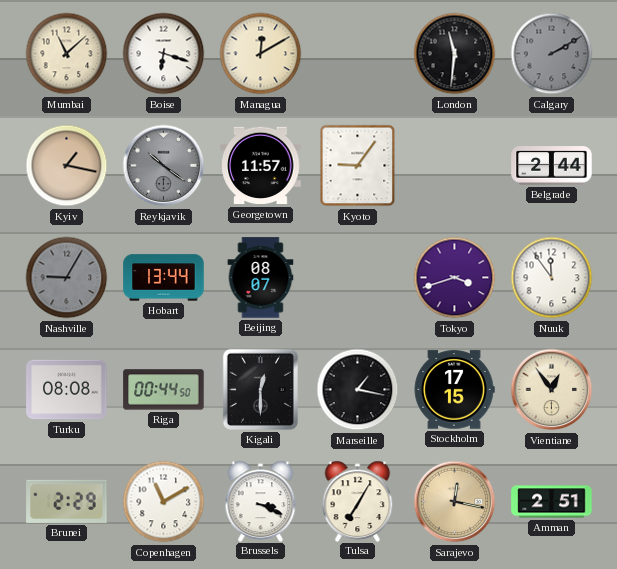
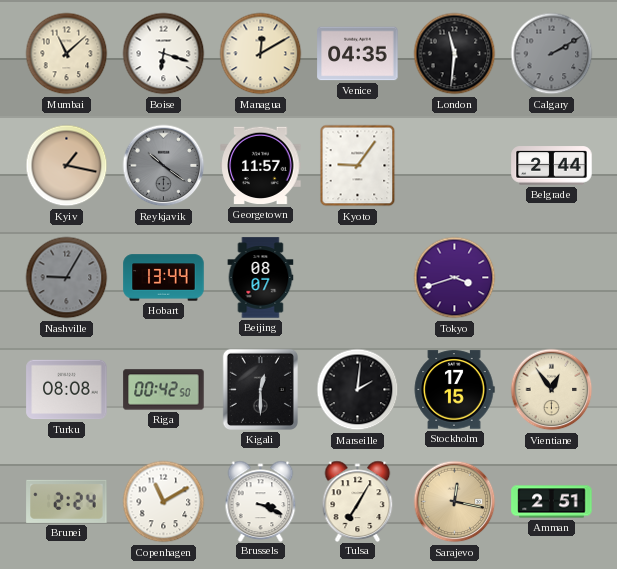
Venice: none -> 04:35 (358, 54)
Nuuk: 11:54 -> none (552, 278)
Riga: 00:44 -> 00:42 (164, 390)
Marseille: 1:17 -> 2:01 (358, 390)
Brunei: 2:29 -> 2:24 (67, 501)
